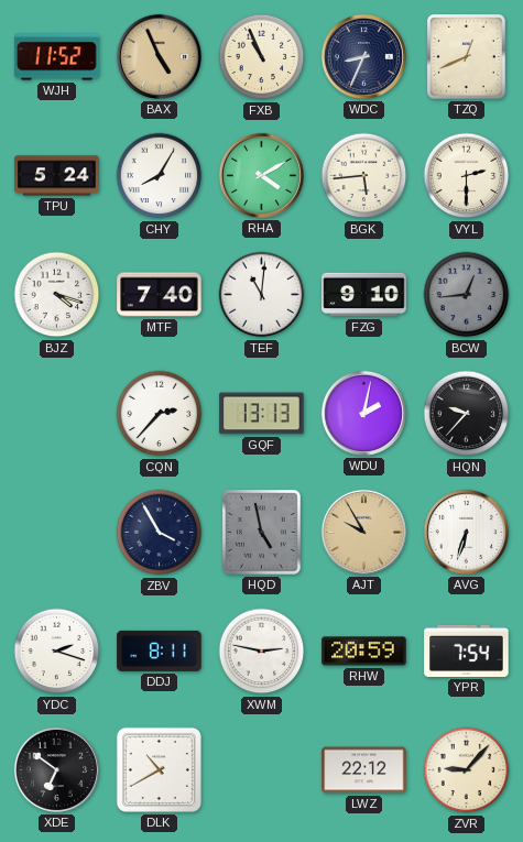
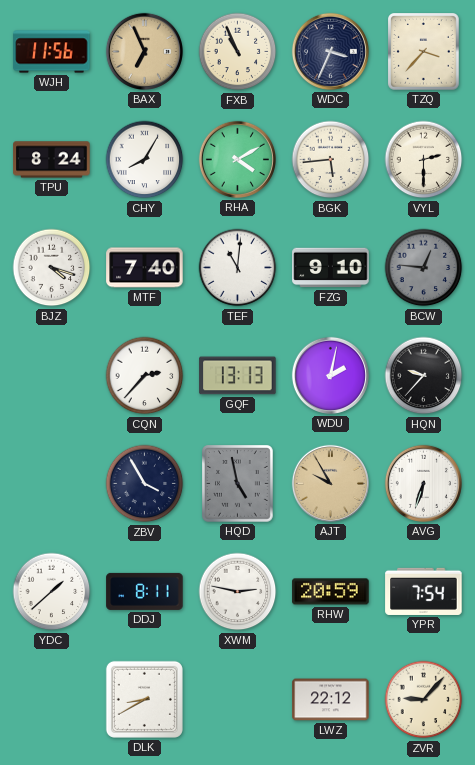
WJH: 11:52 -> 11:56 (52, 52)
BAX: 4:56 -> 6:56 (144, 51)
WDC: 8:34 -> 3:34 (330, 51)
TZQ: 12:41 -> 3:37 (424, 52)
TPU: 5:24 -> 8:24 (52, 160)
BCW: 12:44 -> 12:46 (424, 268)
YDC: 2:18 -> 1:38 (52, 592)
XDE: 6:51 -> none (56, 769)
DLK: 10:40 -> 8:40 (144, 699)
